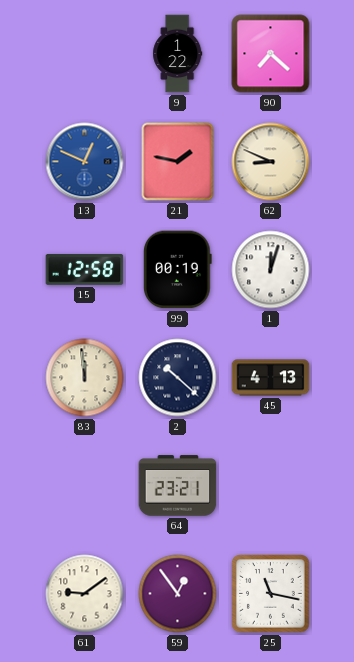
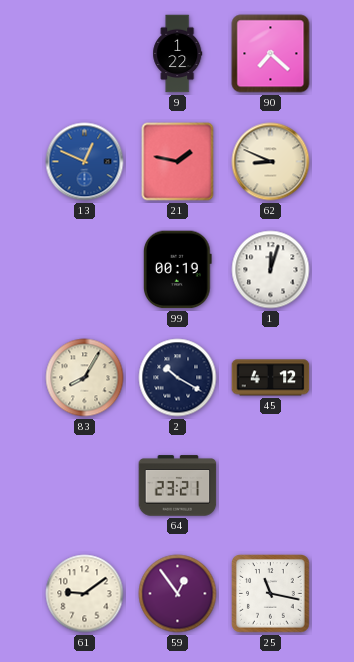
15: 12:58 -> none (85, 270)
83: 11:59 -> 8:05 (85, 378)
2: 10:22 -> 10:20 (178, 378)
45: 4:13 -> 4:12 (271, 378)
